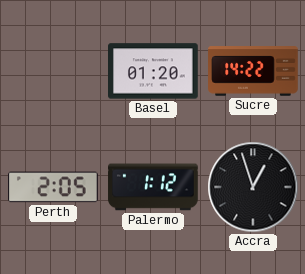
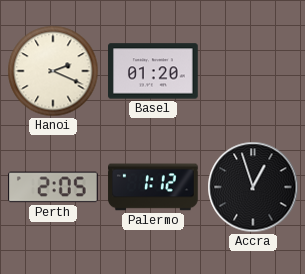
Hanoi: none -> 2:19 (53, 71)
Sucre: 14:22 -> none (253, 71)
